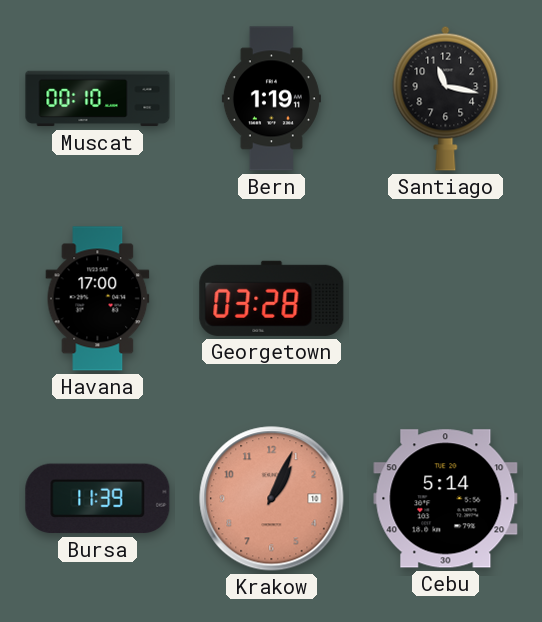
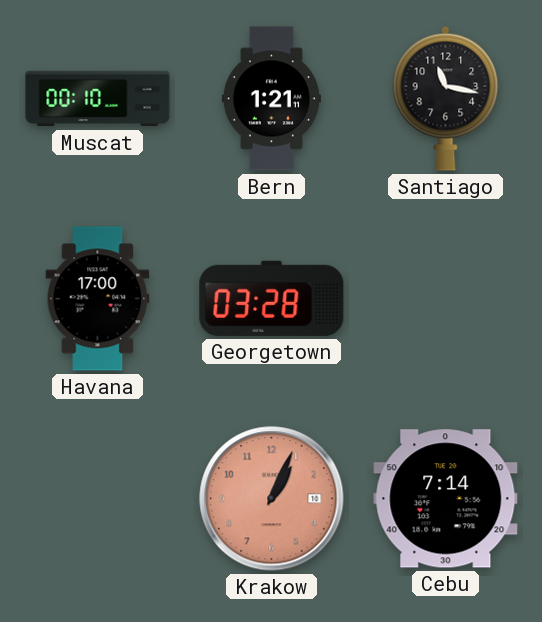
Bern: 1:19 -> 1:21 (271, 99)
Bursa: 11:39 -> none (98, 499)
Cebu: 5:14 -> 7:14 (446, 499)
